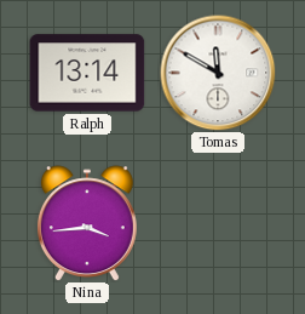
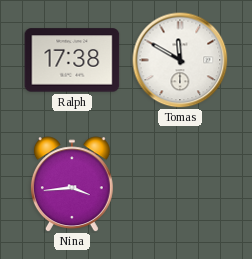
Ralph: 13:14 -> 17:38 (72, 60)
